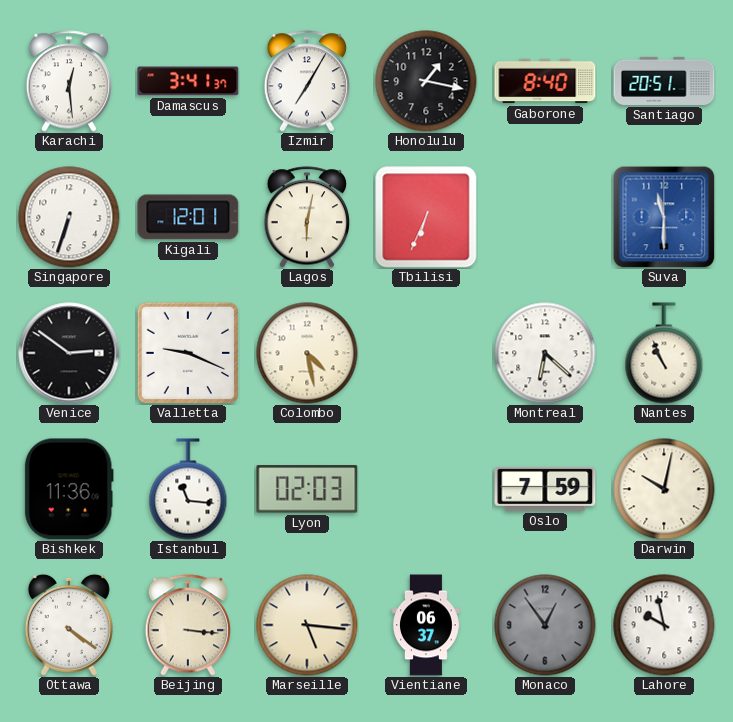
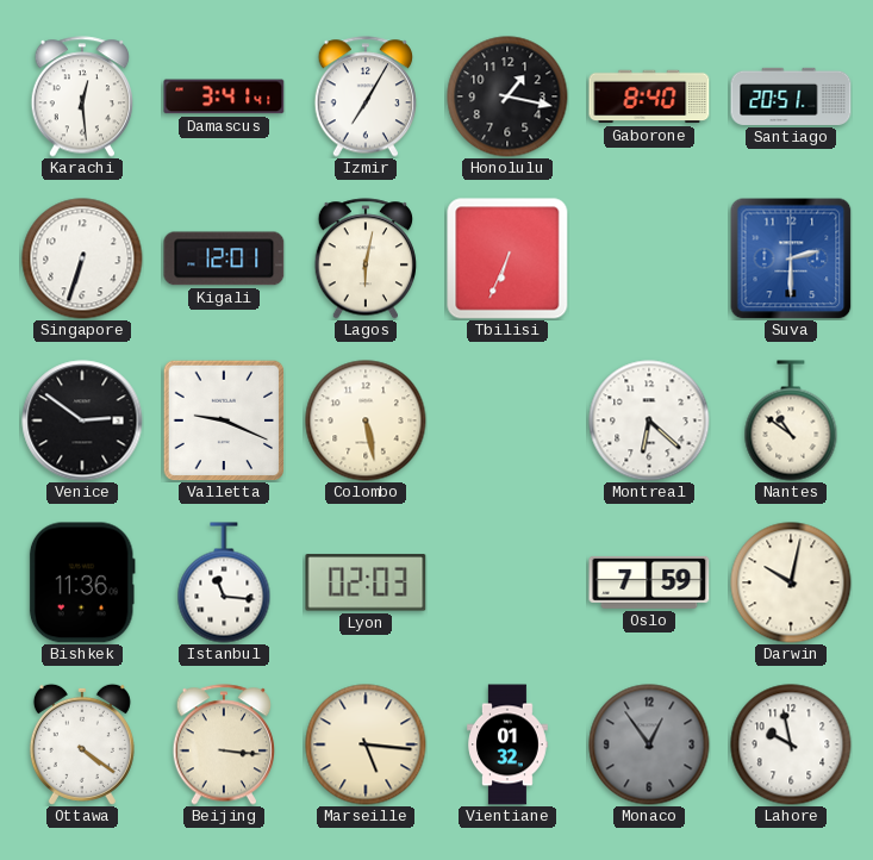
Damascus: 3:41:37 -> 3:41:41 (224, 96)
Suva: 11:30 -> 2:30 (791, 258)
Colombo: 4:28 -> 5:28 (366, 420)
Nantes: 10:56 -> 10:51 (791, 420)
Vientiane: 06:37 -> 01:32 (509, 744)
